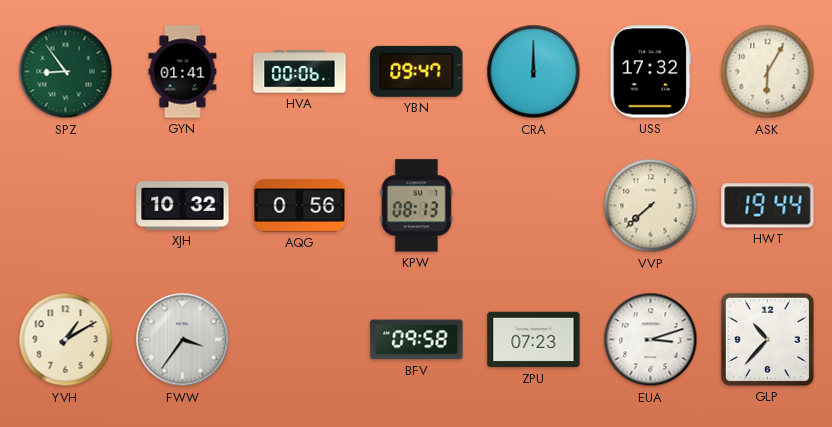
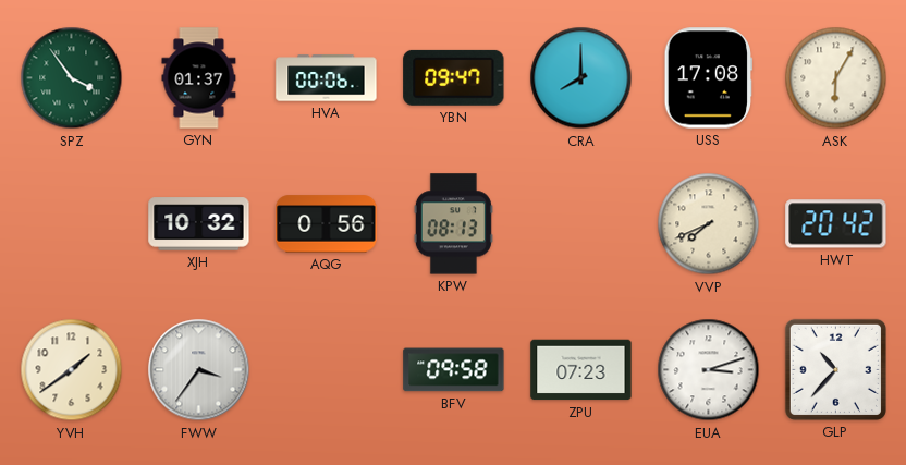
SPZ: 8:54 -> 3:54 (72, 78)
GYN: 01:41 -> 01:37 (199, 78)
CRA: 12:00 -> 8:00 (581, 78)
USS: 17:32 -> 17:08 (708, 78)
VVP: 7:38 -> 7:41 (709, 224)
HWT: 19:44 -> 20:42 (836, 224)
YVH: 1:10 -> 1:39 (72, 370)
